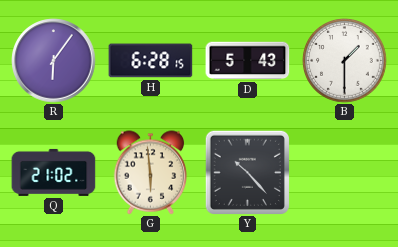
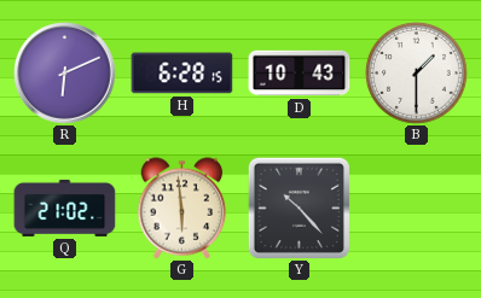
R: 6:06 -> 6:11 (65, 74)
D: 5:43 -> 10:43 (300, 74)
